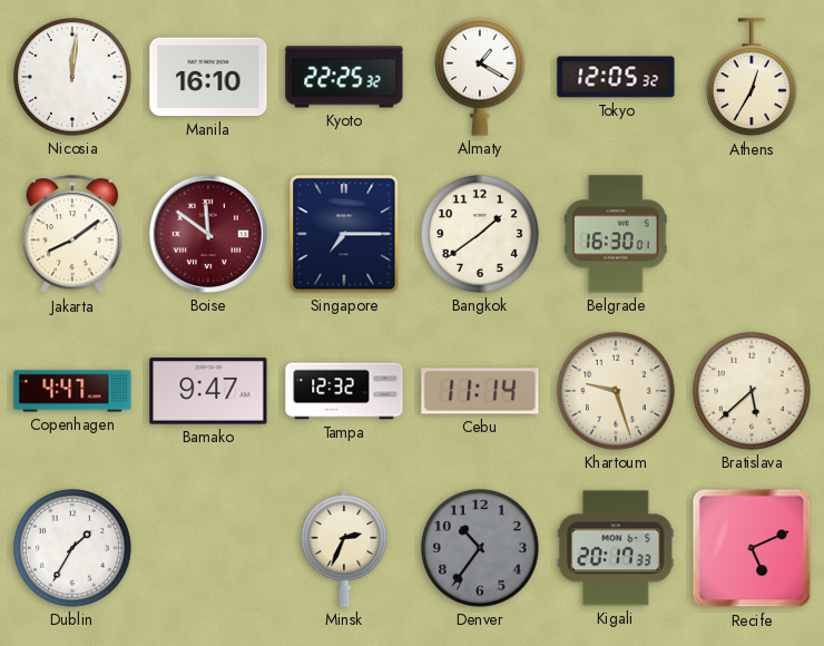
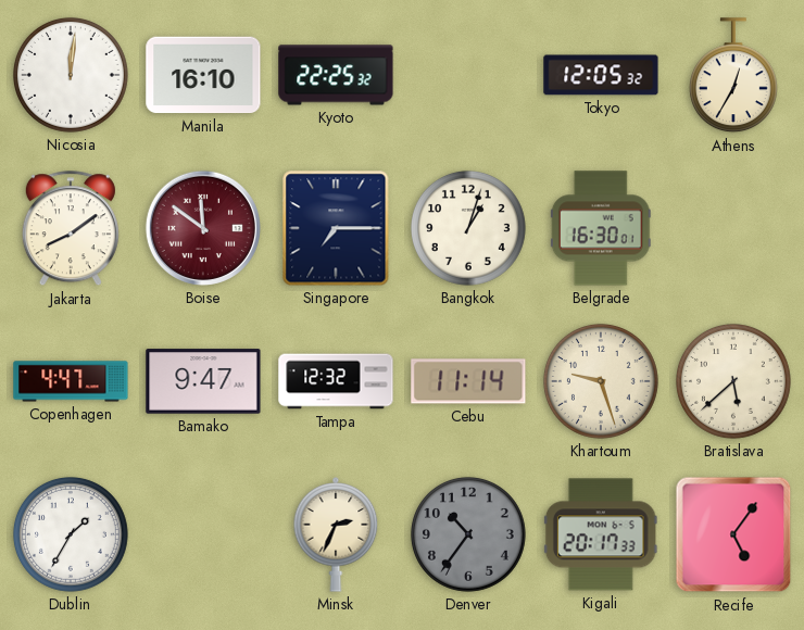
Almaty: 1:20 -> none (480, 77)
Bangkok: 1:39 -> 1:03 (468, 228)
Recife: 5:11 -> 5:06 (733, 534)
